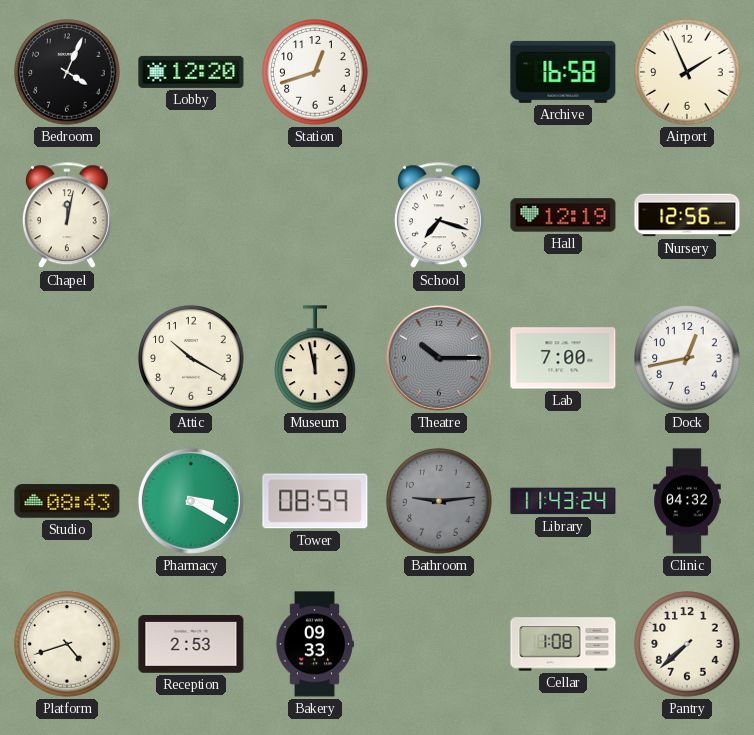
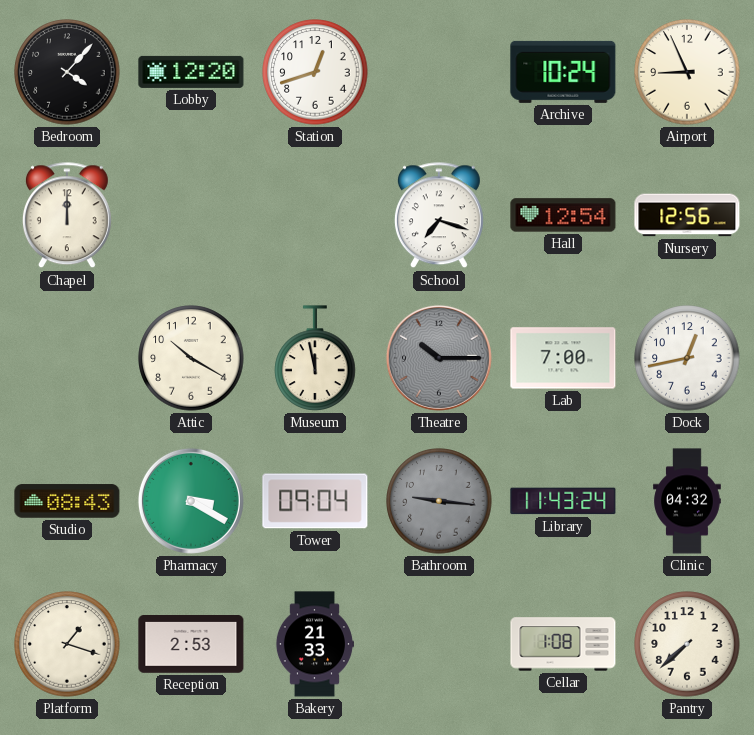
Bedroom: 4:04 -> 4:07 (67, 72)
Archive: 16:58 -> 10:24 (563, 72)
Airport: 1:56 -> 8:56 (687, 72)
Chapel: 12:02 -> 12:00 (67, 216)
Hall: 12:19 -> 12:54 (563, 215)
Tower: 08:59 -> 09:04 (315, 501)
Bathroom: 9:14 -> 9:16 (439, 501)
Platform: 4:42 -> 1:18 (67, 644)
Bakery: 09:33 -> 21:33 (314, 644)
